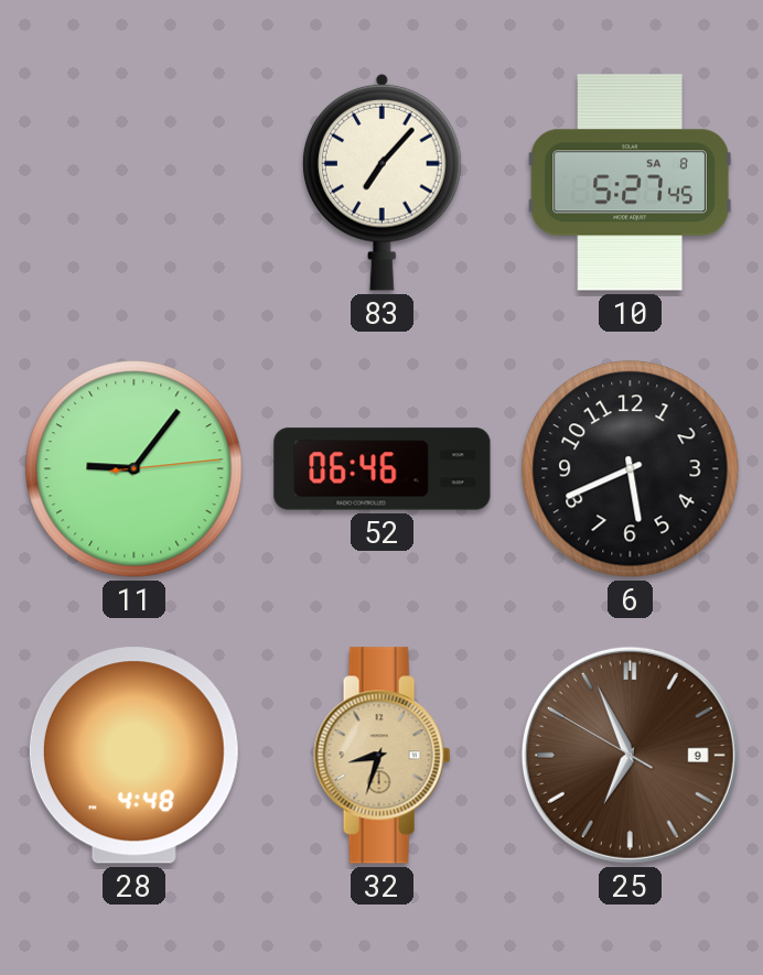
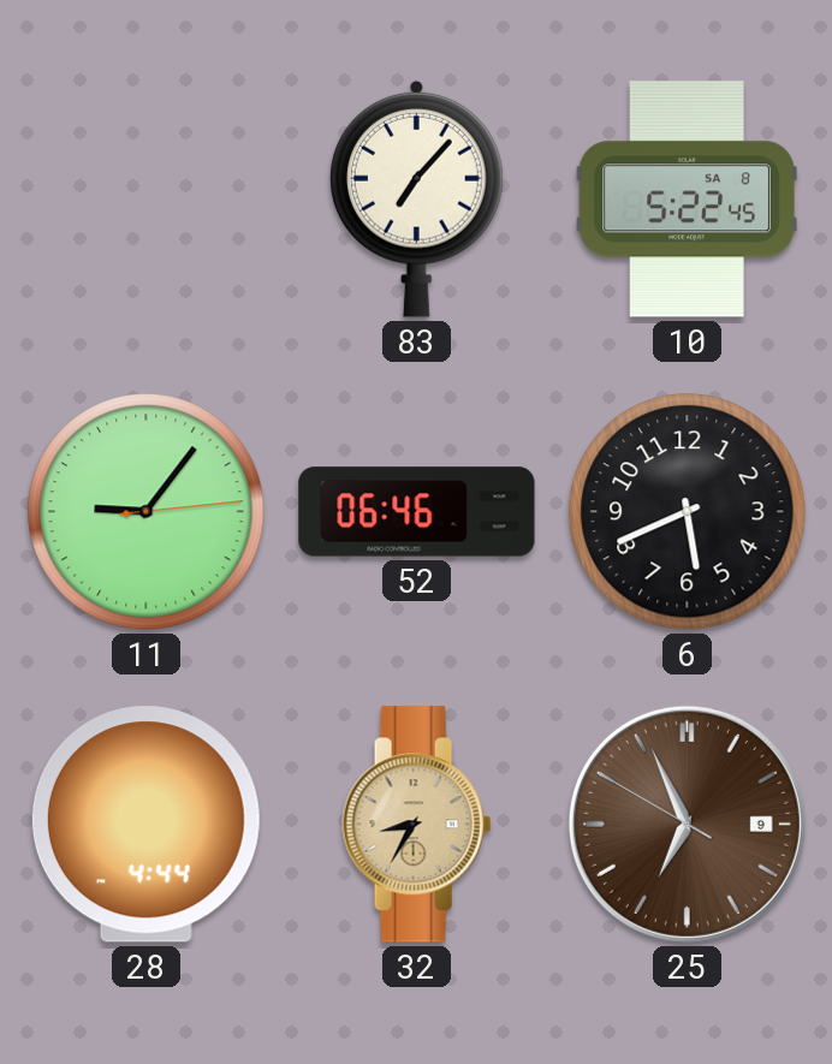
10: 5:27 -> 5:22 (687, 200)
28: 4:48 -> 4:44 (145, 825)
32: 8:33 -> 8:35 (417, 825)
